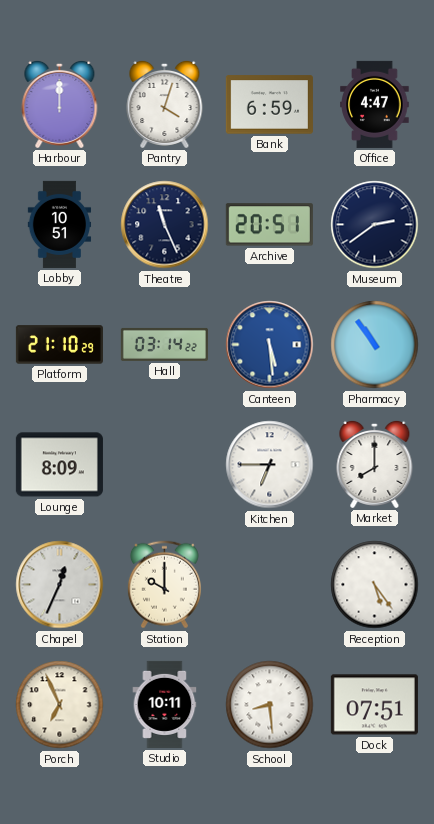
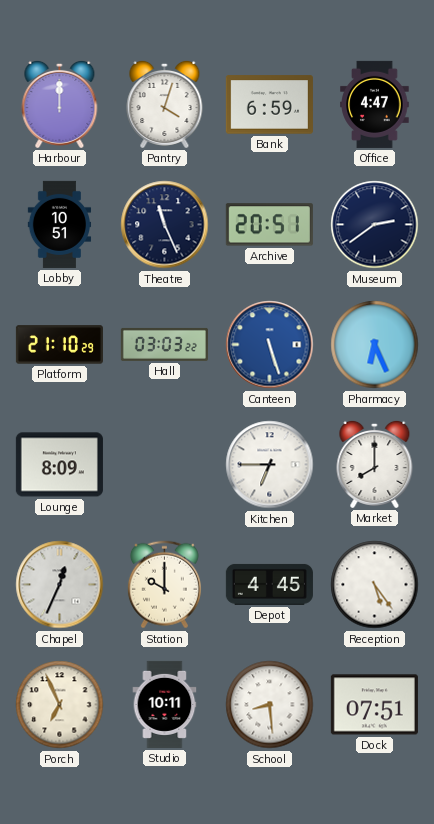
Hall: 03:14 -> 03:03 (164, 344)
Canteen: 5:29 -> 5:27 (270, 345)
Pharmacy: 10:54 -> 6:26 (375, 345)
Depot: none -> 4:45 (269, 584)
